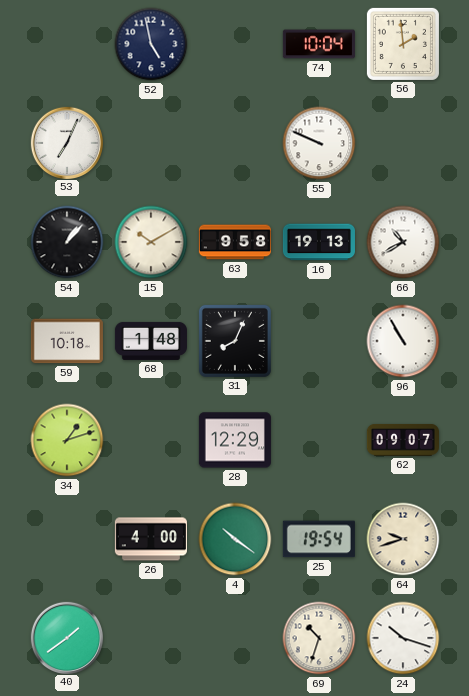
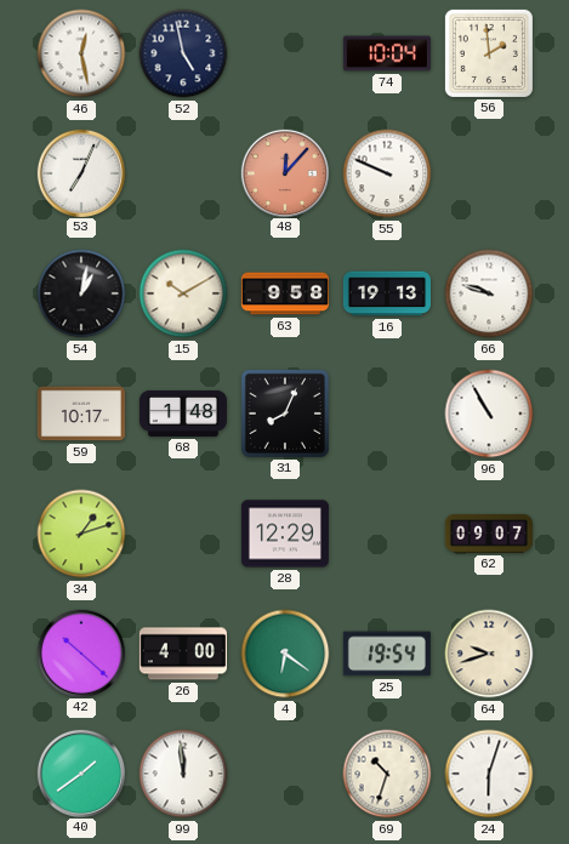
46: none -> 12:28 (81, 53)
48: none -> 12:07 (284, 172)
54: 1:07 -> 1:02 (81, 293)
66: 10:40 -> 9:48 (489, 293)
59: 10:18 -> 10:17 (81, 414)
42: none -> 10:22 (80, 652)
4: 10:21 -> 6:21 (285, 654)
99: none -> 11:59 (183, 774)
24: 10:18 -> 6:03 (489, 774)
